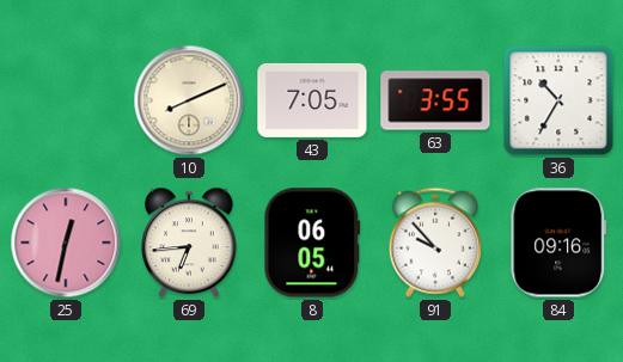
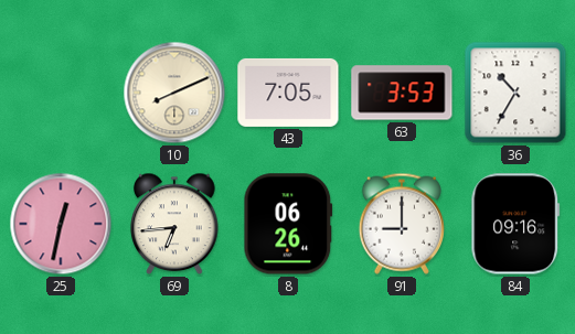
63: 3:55 -> 3:53 (402, 93)
8: 06:05 -> 06:26 (288, 224)
91: 9:53 -> 9:00 (402, 224)
